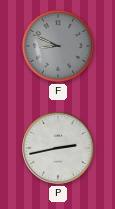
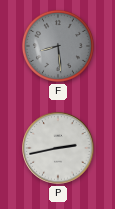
F: 8:49 -> 8:29 (58, 46)
